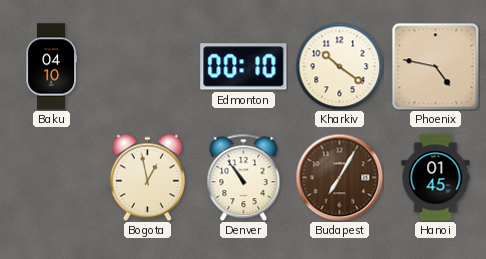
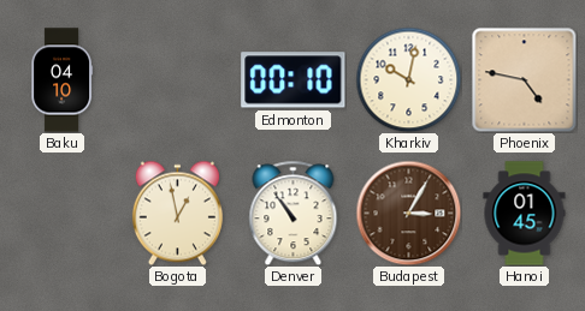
Kharkiv: 10:21 -> 10:02 (408, 79)
Budapest: 7:05 -> 3:05 (408, 213)
